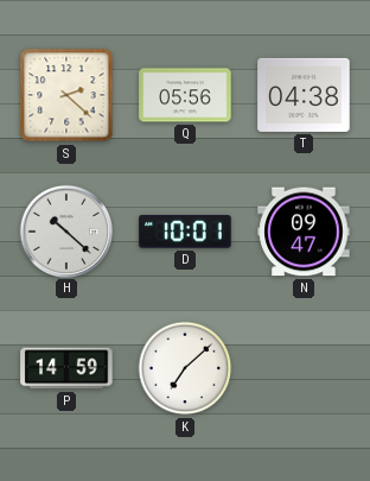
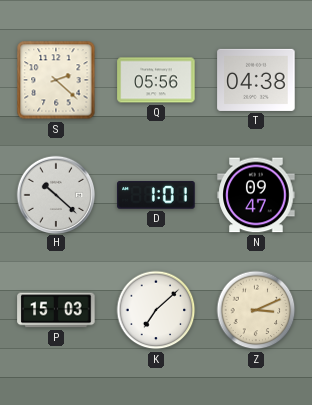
D: 10:01 -> 1:01 (156, 195)
P: 14:59 -> 15:03 (56, 310)
Z: none -> 3:11 (256, 310)
